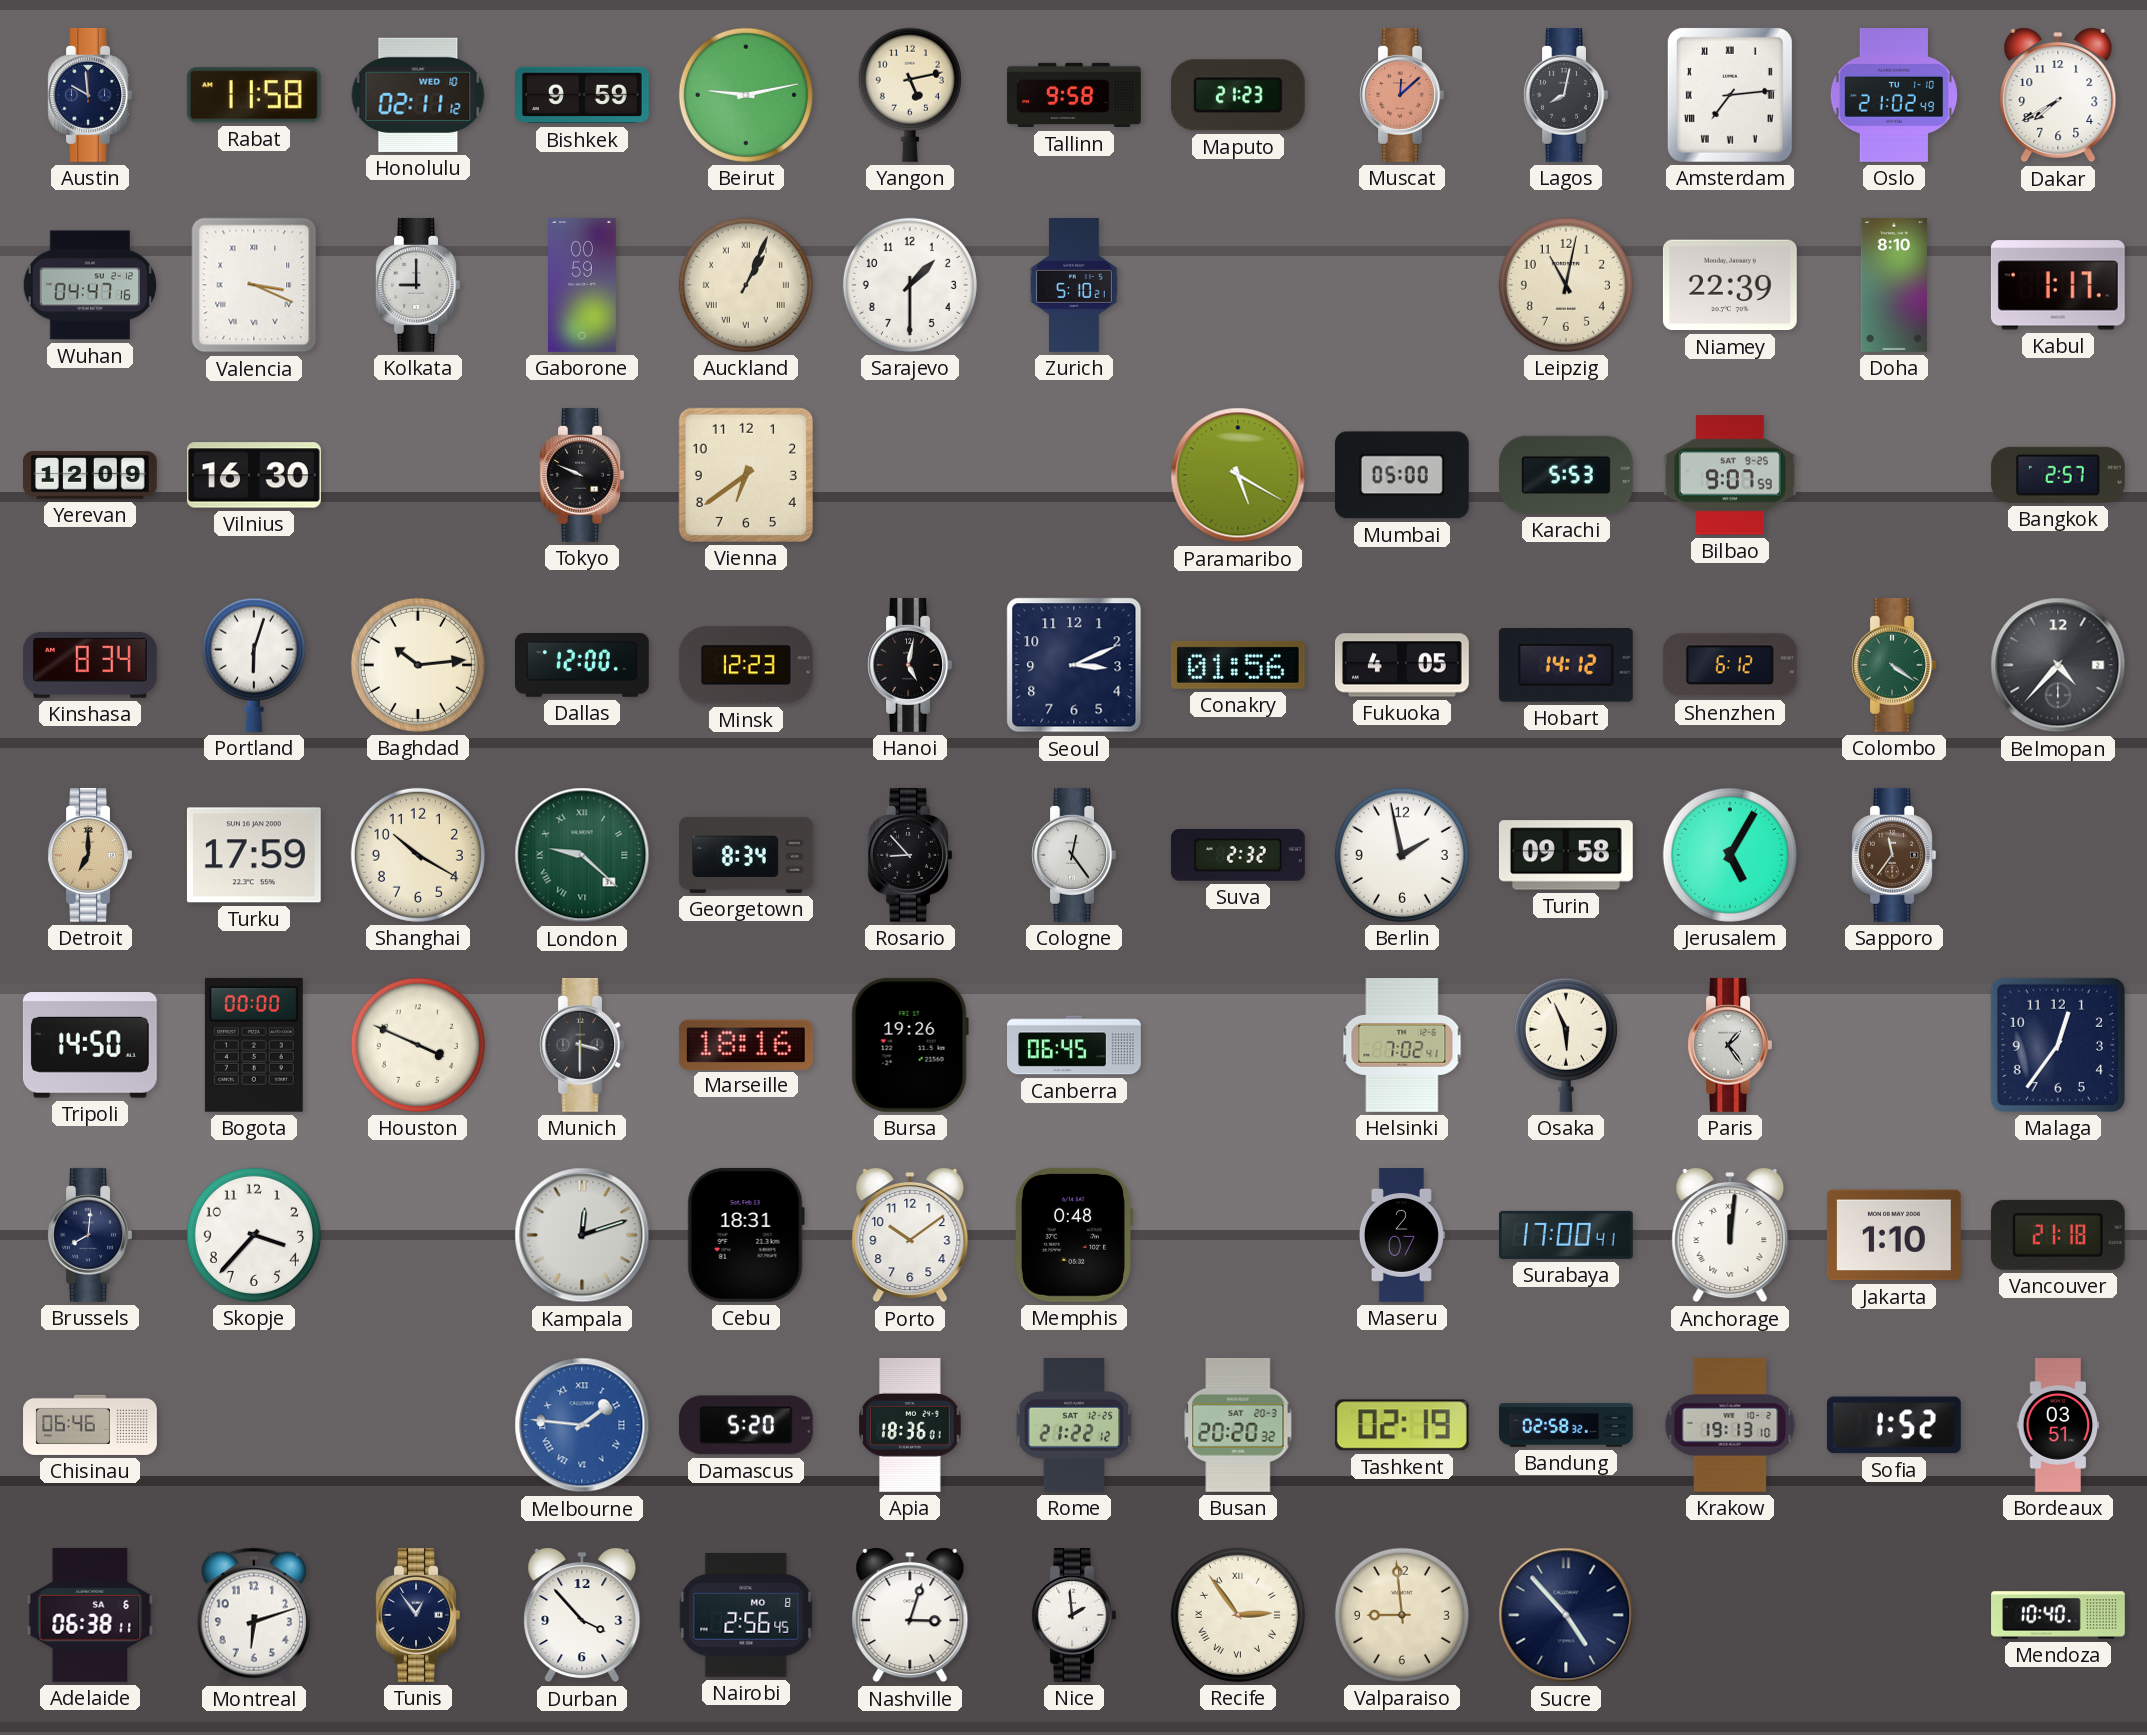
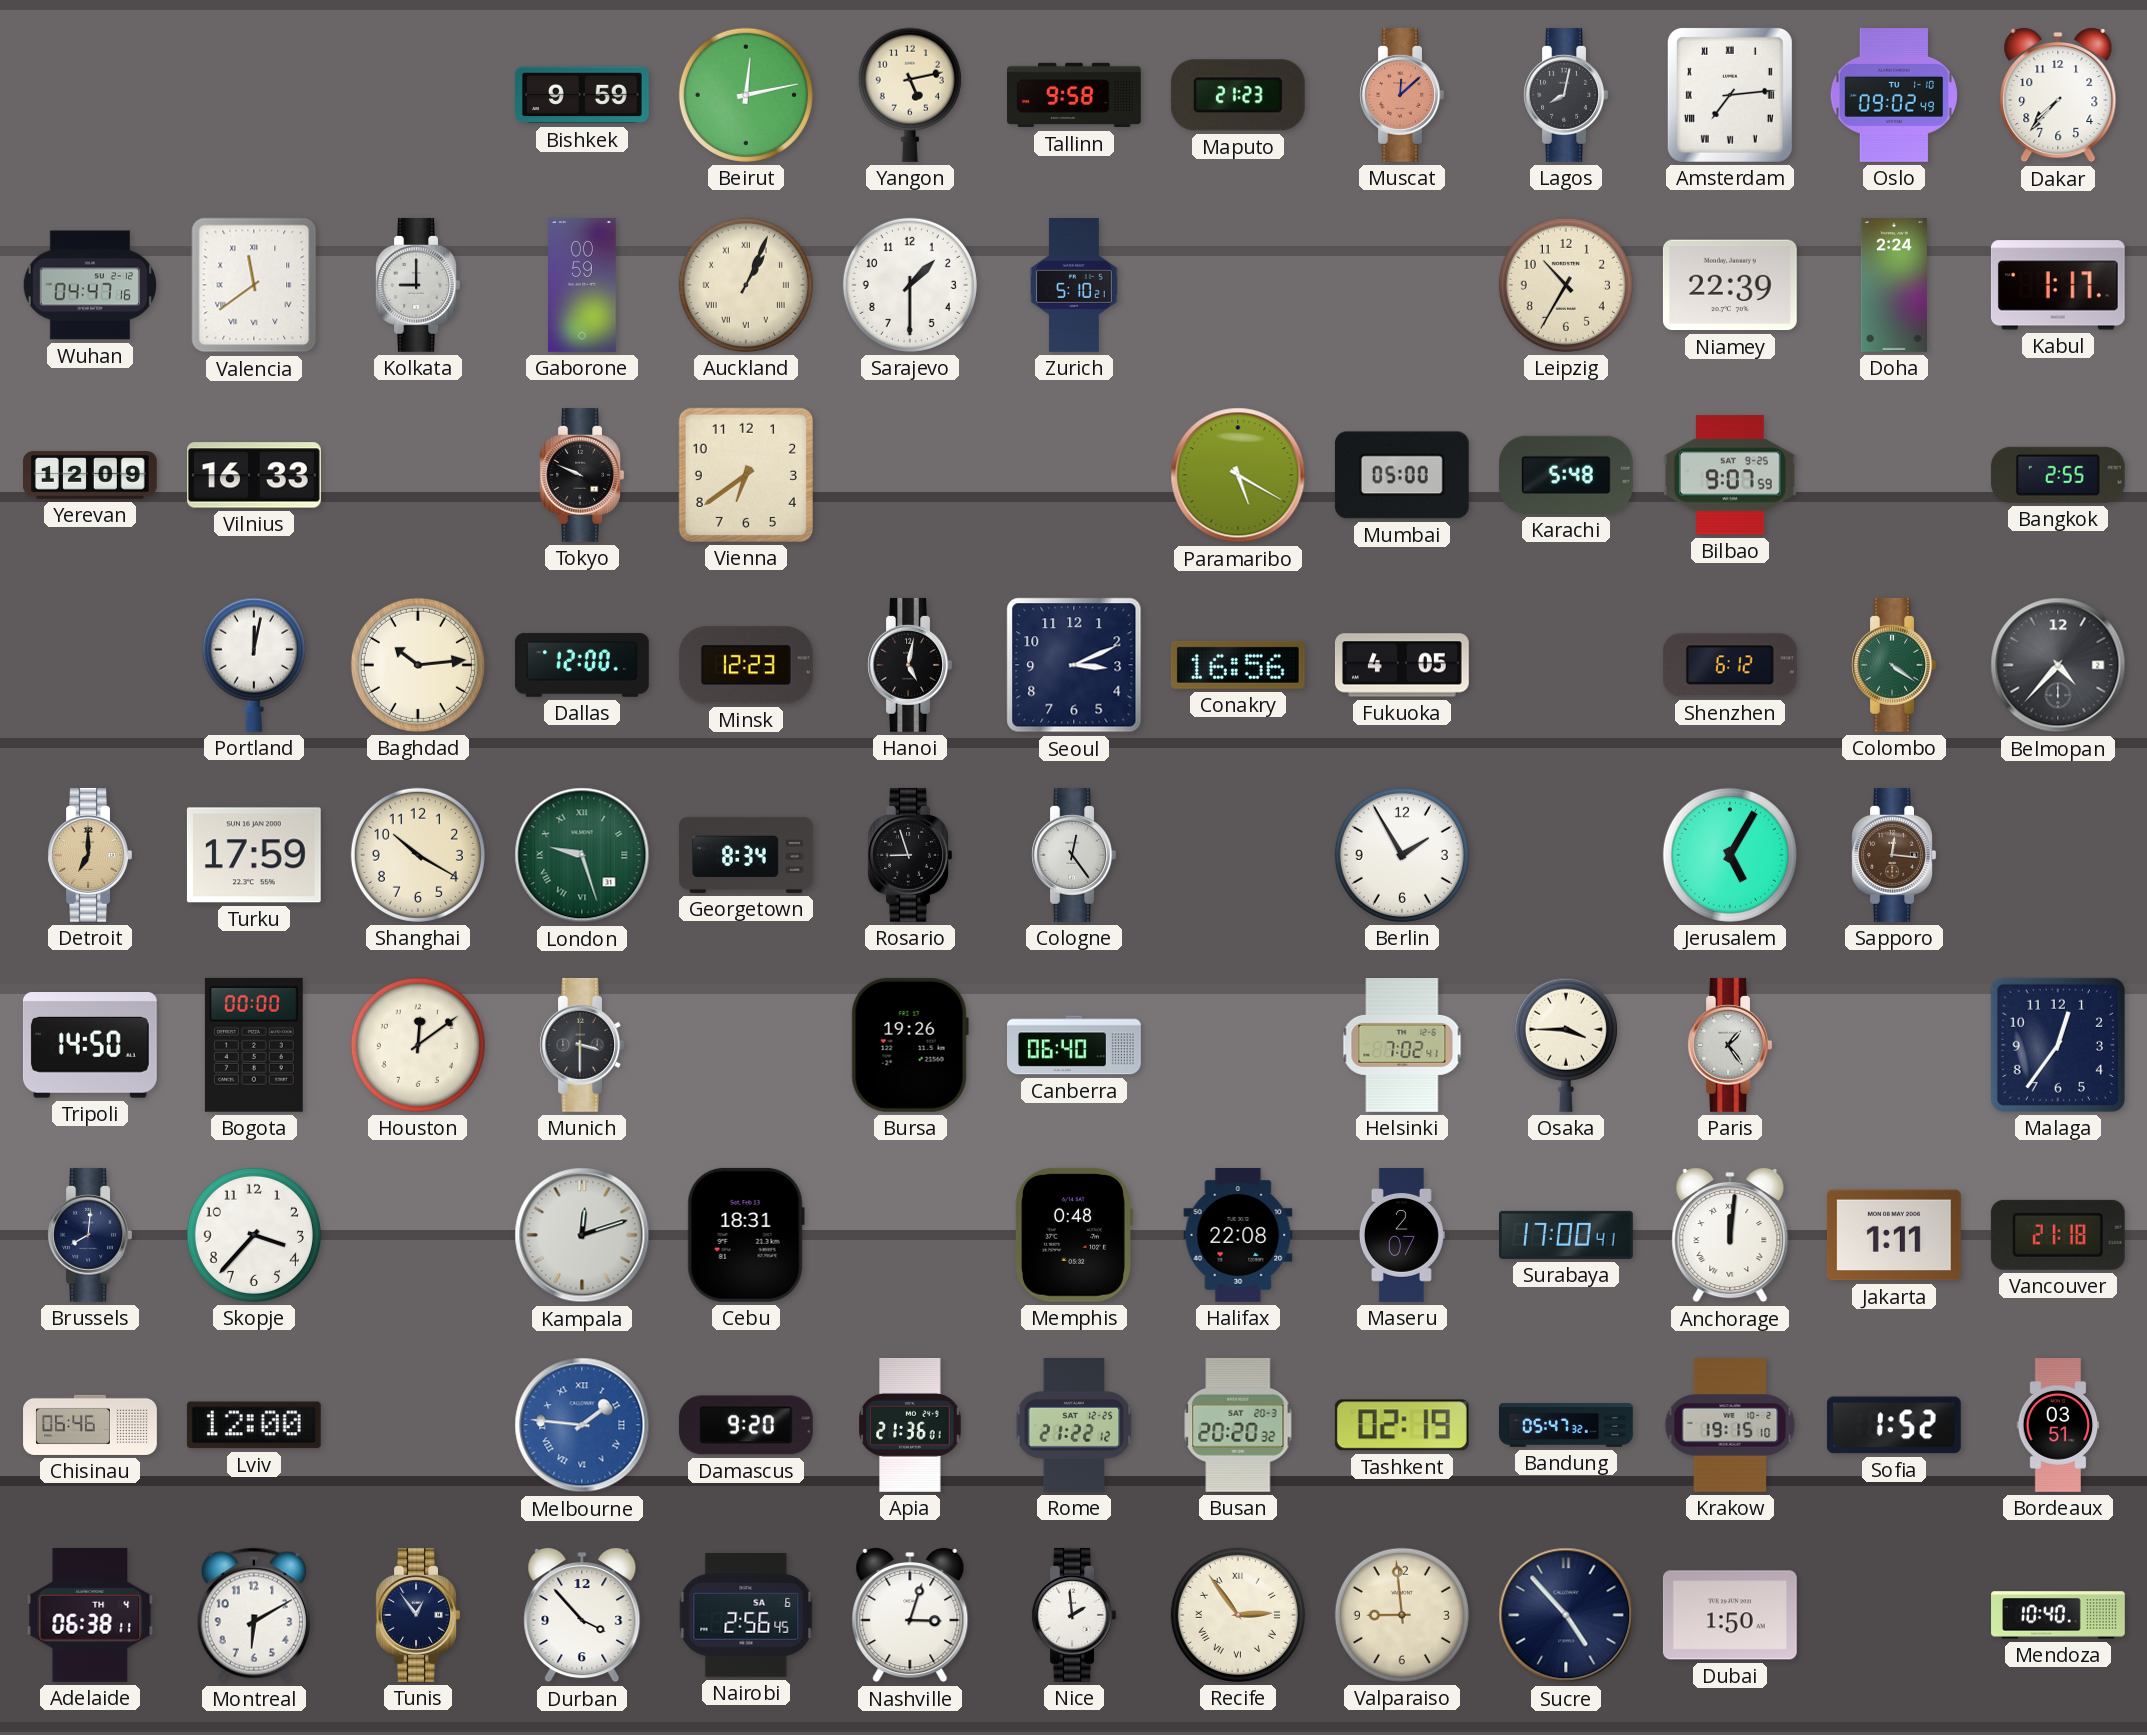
Austin: 9:59 -> none (90, 95)
Rabat: 11:58 -> none (254, 95)
Honolulu: 02:11 -> none (418, 95)
Beirut: 9:13 -> 12:13 (746, 95)
Oslo: 21:02 -> 09:02 (1894, 96)
Dakar: 7:40 -> 7:37 (2058, 95)
Valencia: 3:19 -> 11:39 (254, 285)
Leipzig: 11:02 -> 10:35 (1566, 285)
Doha: 8:10 -> 2:24 (1894, 286)
Vilnius: 16:30 -> 16:33 (254, 475)
Karachi: 5:53 -> 5:48 (1566, 475)
Bangkok: 2:57 -> 2:55 (2058, 475)
Kinshasa: 8:34 -> none (90, 665)
Portland: 6:03 -> 12:02 (254, 665)
Conakry: 01:56 -> 16:56 (1238, 665)
Hobart: 14:12 -> none (1566, 666)
London: 9:22 -> 9:27 (582, 855)
Rosario: 8:53 -> 8:57 (910, 855)
Suva: 2:32 -> none (1238, 855)
Berlin: 1:58 -> 1:55 (1402, 855)
Turin: 09:58 -> none (1566, 855)
Sapporo: 11:36 -> 12:16 (1894, 855)
Houston: 3:49 -> 12:09 (418, 1045)
Marseille: 18:16 -> none (746, 1044)
Canberra: 06:45 -> 06:40 (1075, 1045)
Osaka: 5:56 -> 3:45 (1566, 1045)
Porto: 10:09 -> none (910, 1235)
Halifax: none -> 22:08 (1238, 1236)
Jakarta: 1:10 -> 1:11 (1894, 1235)
Lviv: none -> 12:00 (254, 1425)
Damascus: 5:20 -> 9:20 (746, 1425)
Apia: 18:36 -> 21:36 (910, 1425)
Bandung: 02:58 -> 05:47 (1566, 1425)
Krakow: 19:13 -> 19:15 (1730, 1426)
Adelaide date: SA 6 -> TH 4 (90, 1615)
Montreal: 6:12 -> 6:10 (254, 1615)
Nairobi date: MO 8 -> SA 6 (746, 1615)
Dubai: none -> 1:50 (1730, 1615)
